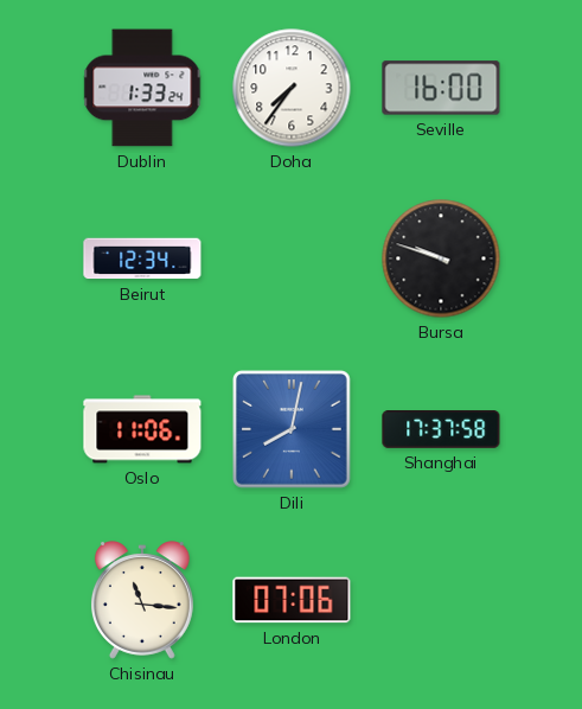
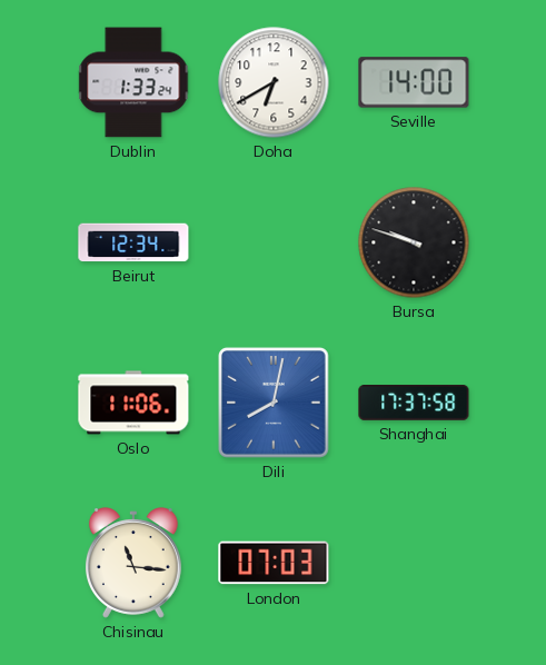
Doha: 7:36 -> 6:40 (274, 82)
Seville: 16:00 -> 14:00 (414, 82)
London: 07:06 -> 07:03 (274, 563)
